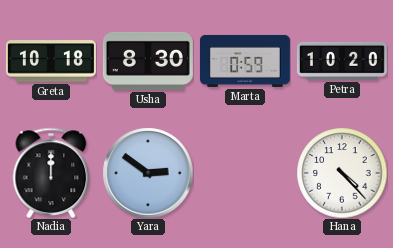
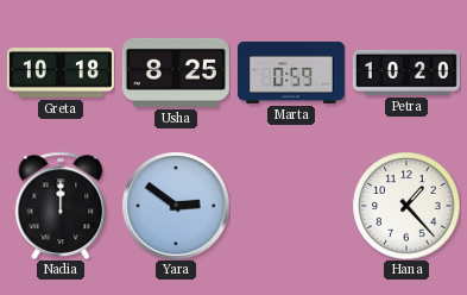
Usha: 8:30 -> 8:25 (176, 73)
Hana: 4:23 -> 1:23 (406, 206)
